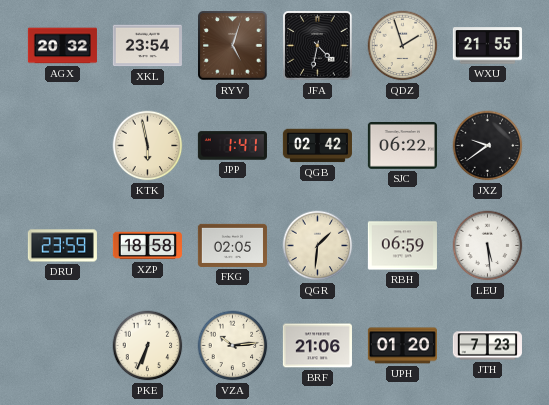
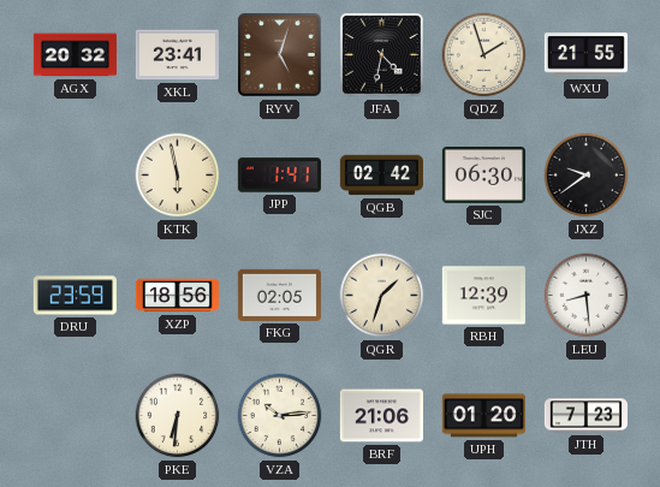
XKL: 23:54 -> 23:41 (177, 55)
SJC: 06:22 -> 06:30 (483, 176)
XZP: 18:58 -> 18:56 (177, 296)
QGR: 1:31 -> 1:33 (382, 296)
RBH: 06:59 -> 12:39 (483, 296)
LEU: 5:29 -> 8:29 (587, 296)
PKE: 6:34 -> 6:31 (178, 416)
